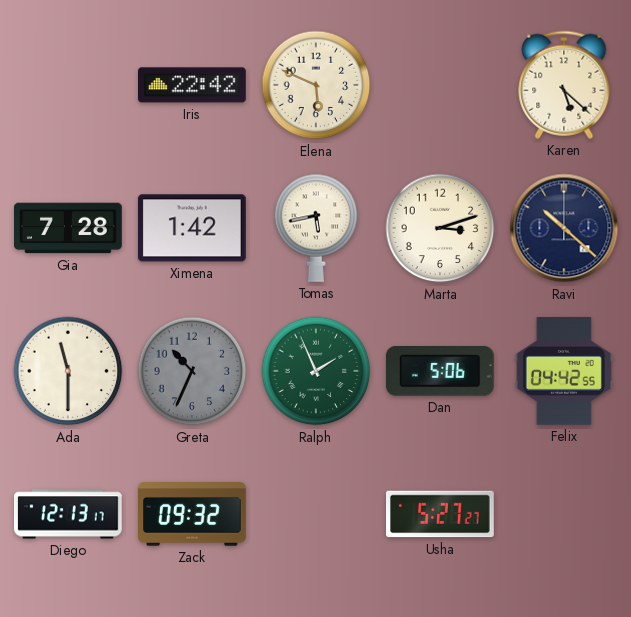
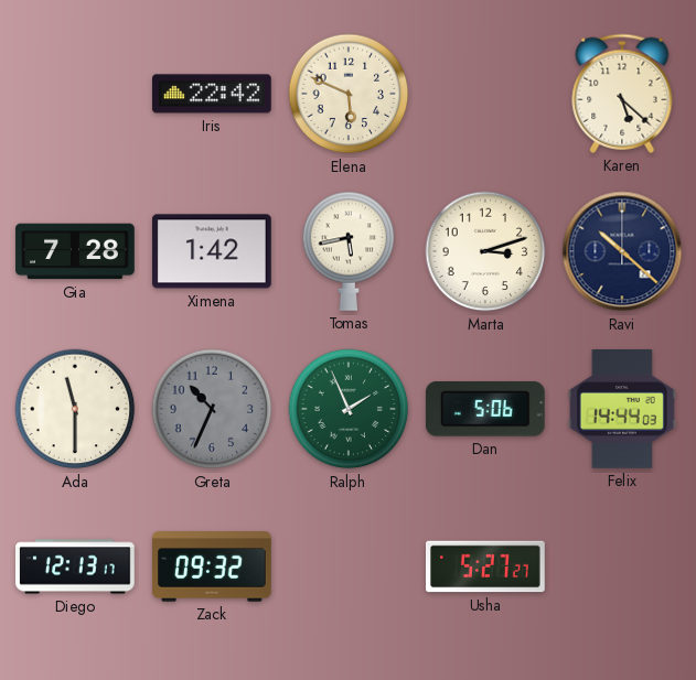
Felix: 04:42 -> 14:44 (622, 410)
